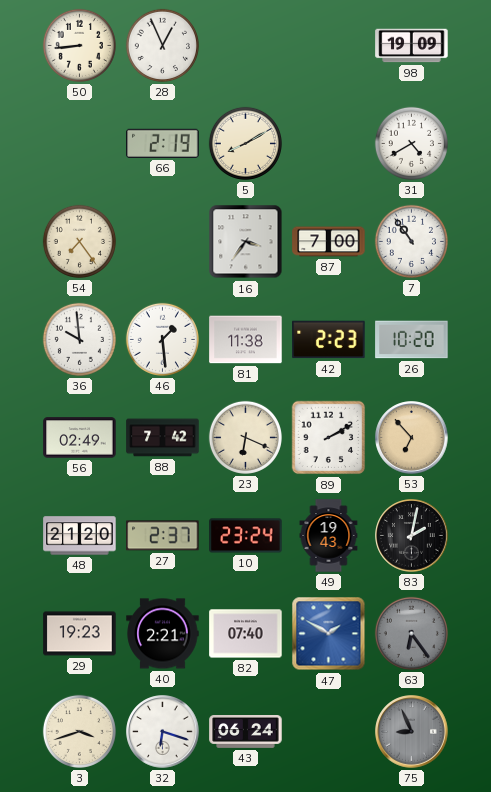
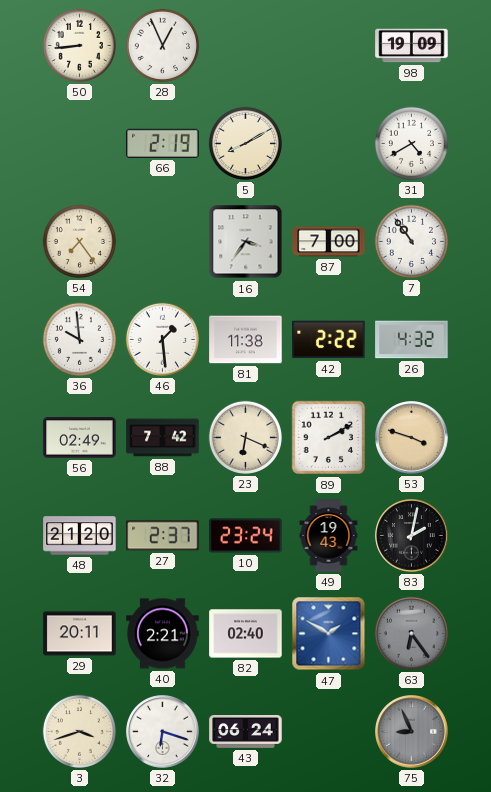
42: 2:23 -> 2:22 (329, 340)
26: 10:20 -> 4:32 (412, 340)
53: 6:53 -> 3:48 (412, 438)
29: 19:23 -> 20:11 (80, 634)
82: 07:40 -> 02:40 (246, 634)
